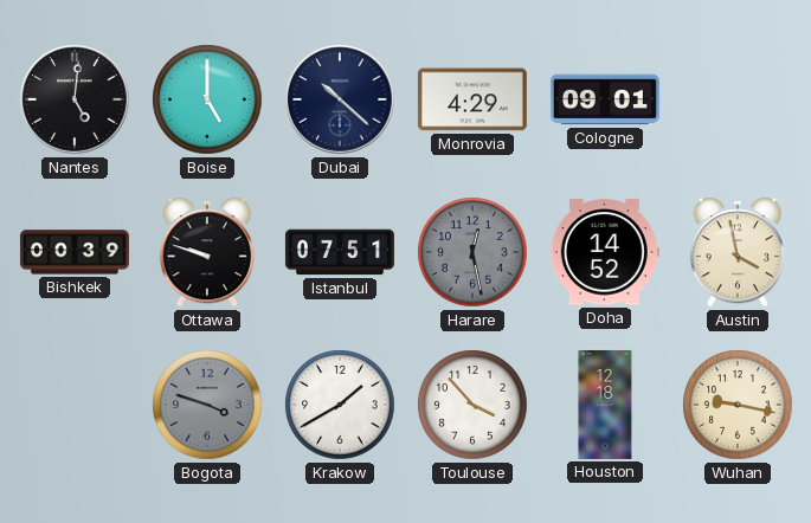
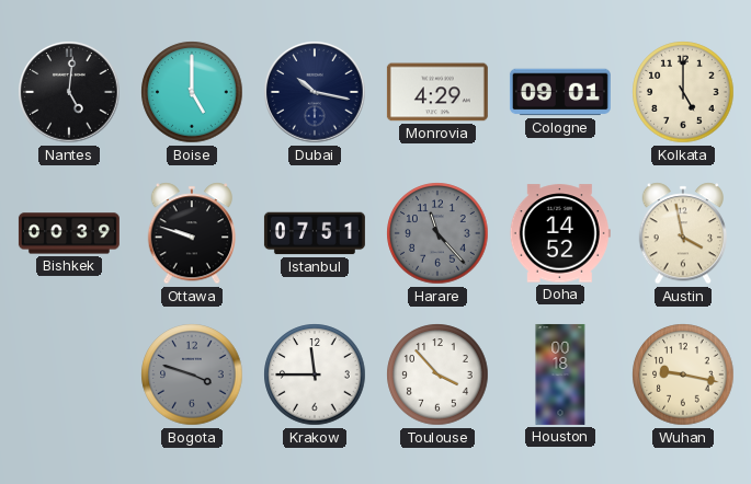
Dubai: 10:22 -> 10:17 (315, 92)
Kolkata: none -> 5:00 (683, 92)
Harare: 12:28 -> 11:23 (437, 233)
Krakow: 1:40 -> 11:45 (315, 374)
Houston: 12:18 -> 00:18 (560, 374)
